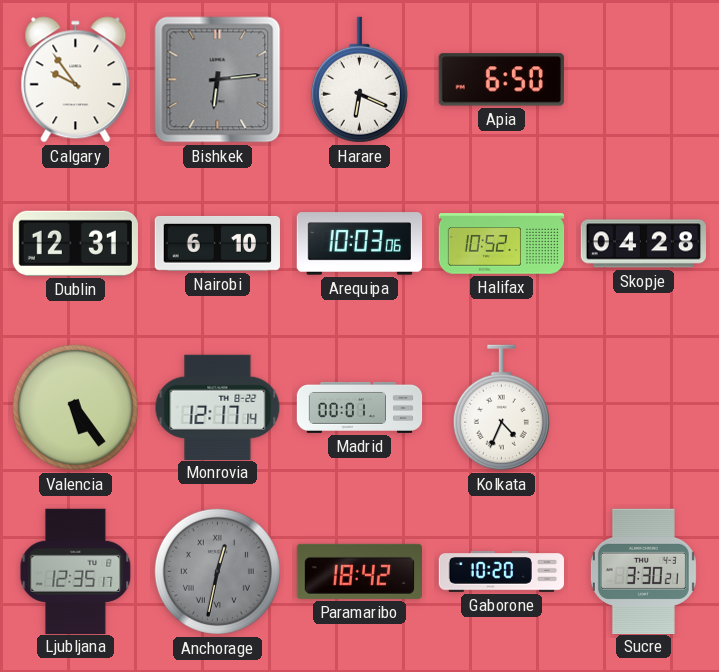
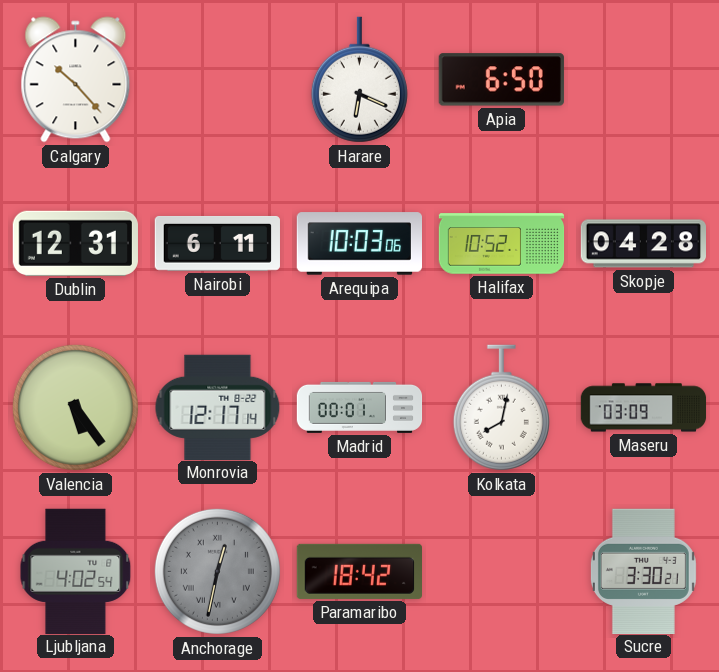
Calgary: 9:54 -> 10:23 (76, 80)
Bishkek: 6:14 -> none (218, 80)
Nairobi: 6:10 -> 6:11 (217, 243)
Kolkata: 4:34 -> 8:02 (501, 408)
Maseru: none -> 03:09 (644, 408)
Ljubljana: 12:35 -> 4:02 (76, 571)
Gaborone: 10:20 -> none (501, 572)
